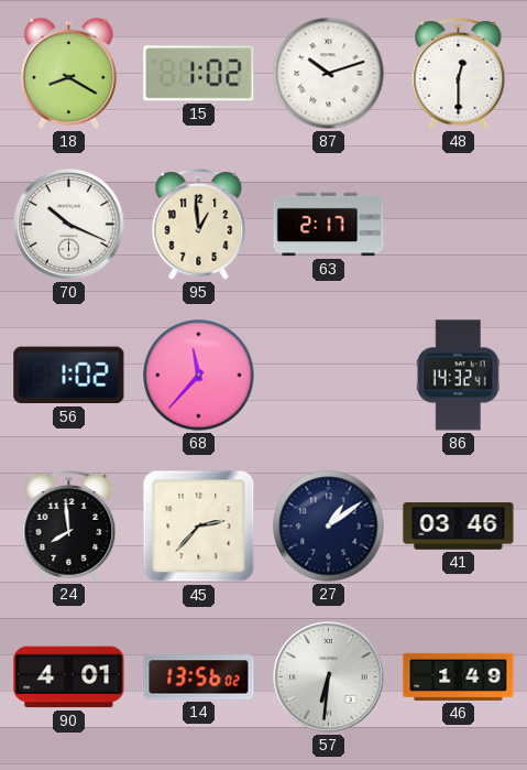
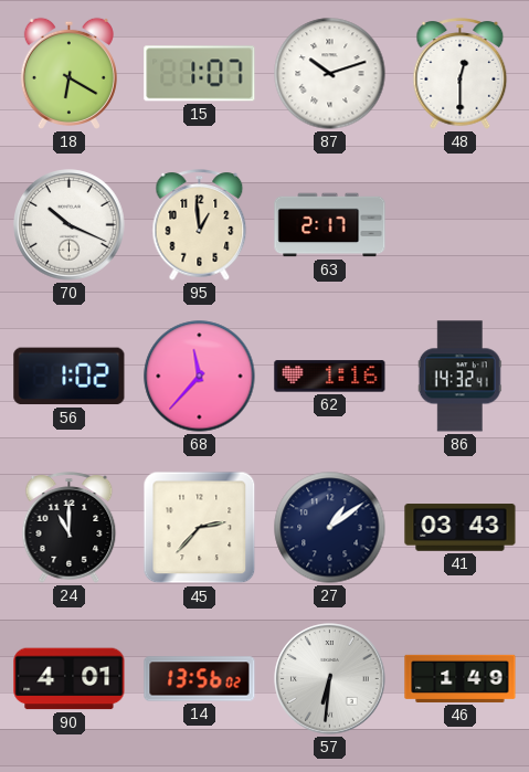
18: 8:20 -> 6:20 (68, 73)
15: 1:02 -> 1:07 (200, 74)
62: none -> 1:16 (330, 377)
24: 7:59 -> 11:00 (70, 528)
41: 03:46 -> 03:43 (461, 528)
